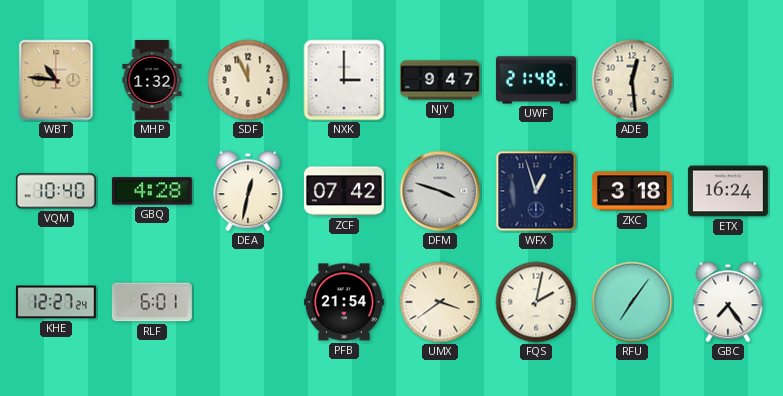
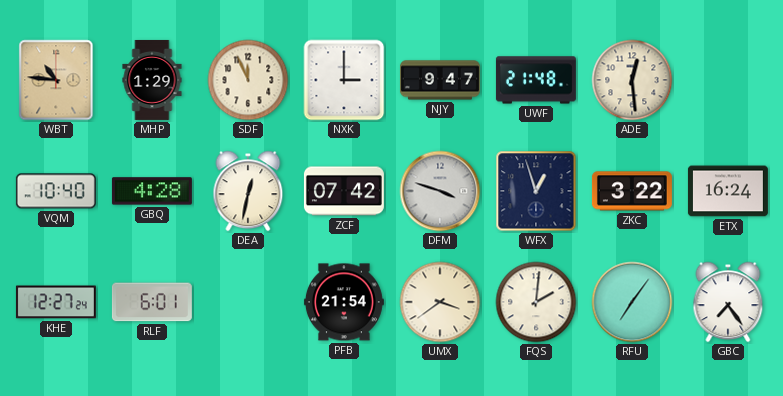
MHP: 1:32 -> 1:29 (152, 80)
ZKC: 3:18 -> 3:22 (632, 191)
FQS: 2:02 -> 2:01 (536, 302)
